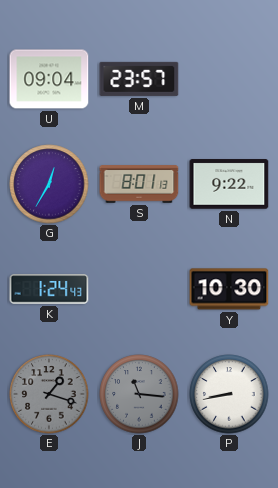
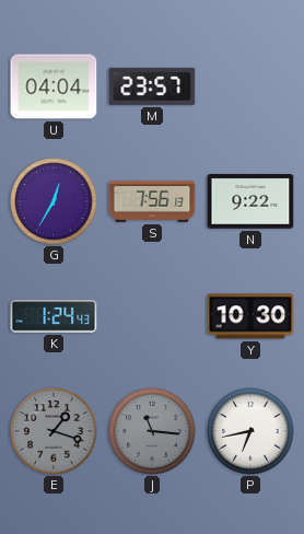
U: 09:04 -> 04:04 (54, 86)
S: 8:01 -> 7:56 (152, 201)
P: 8:43 -> 6:43 (250, 431)
